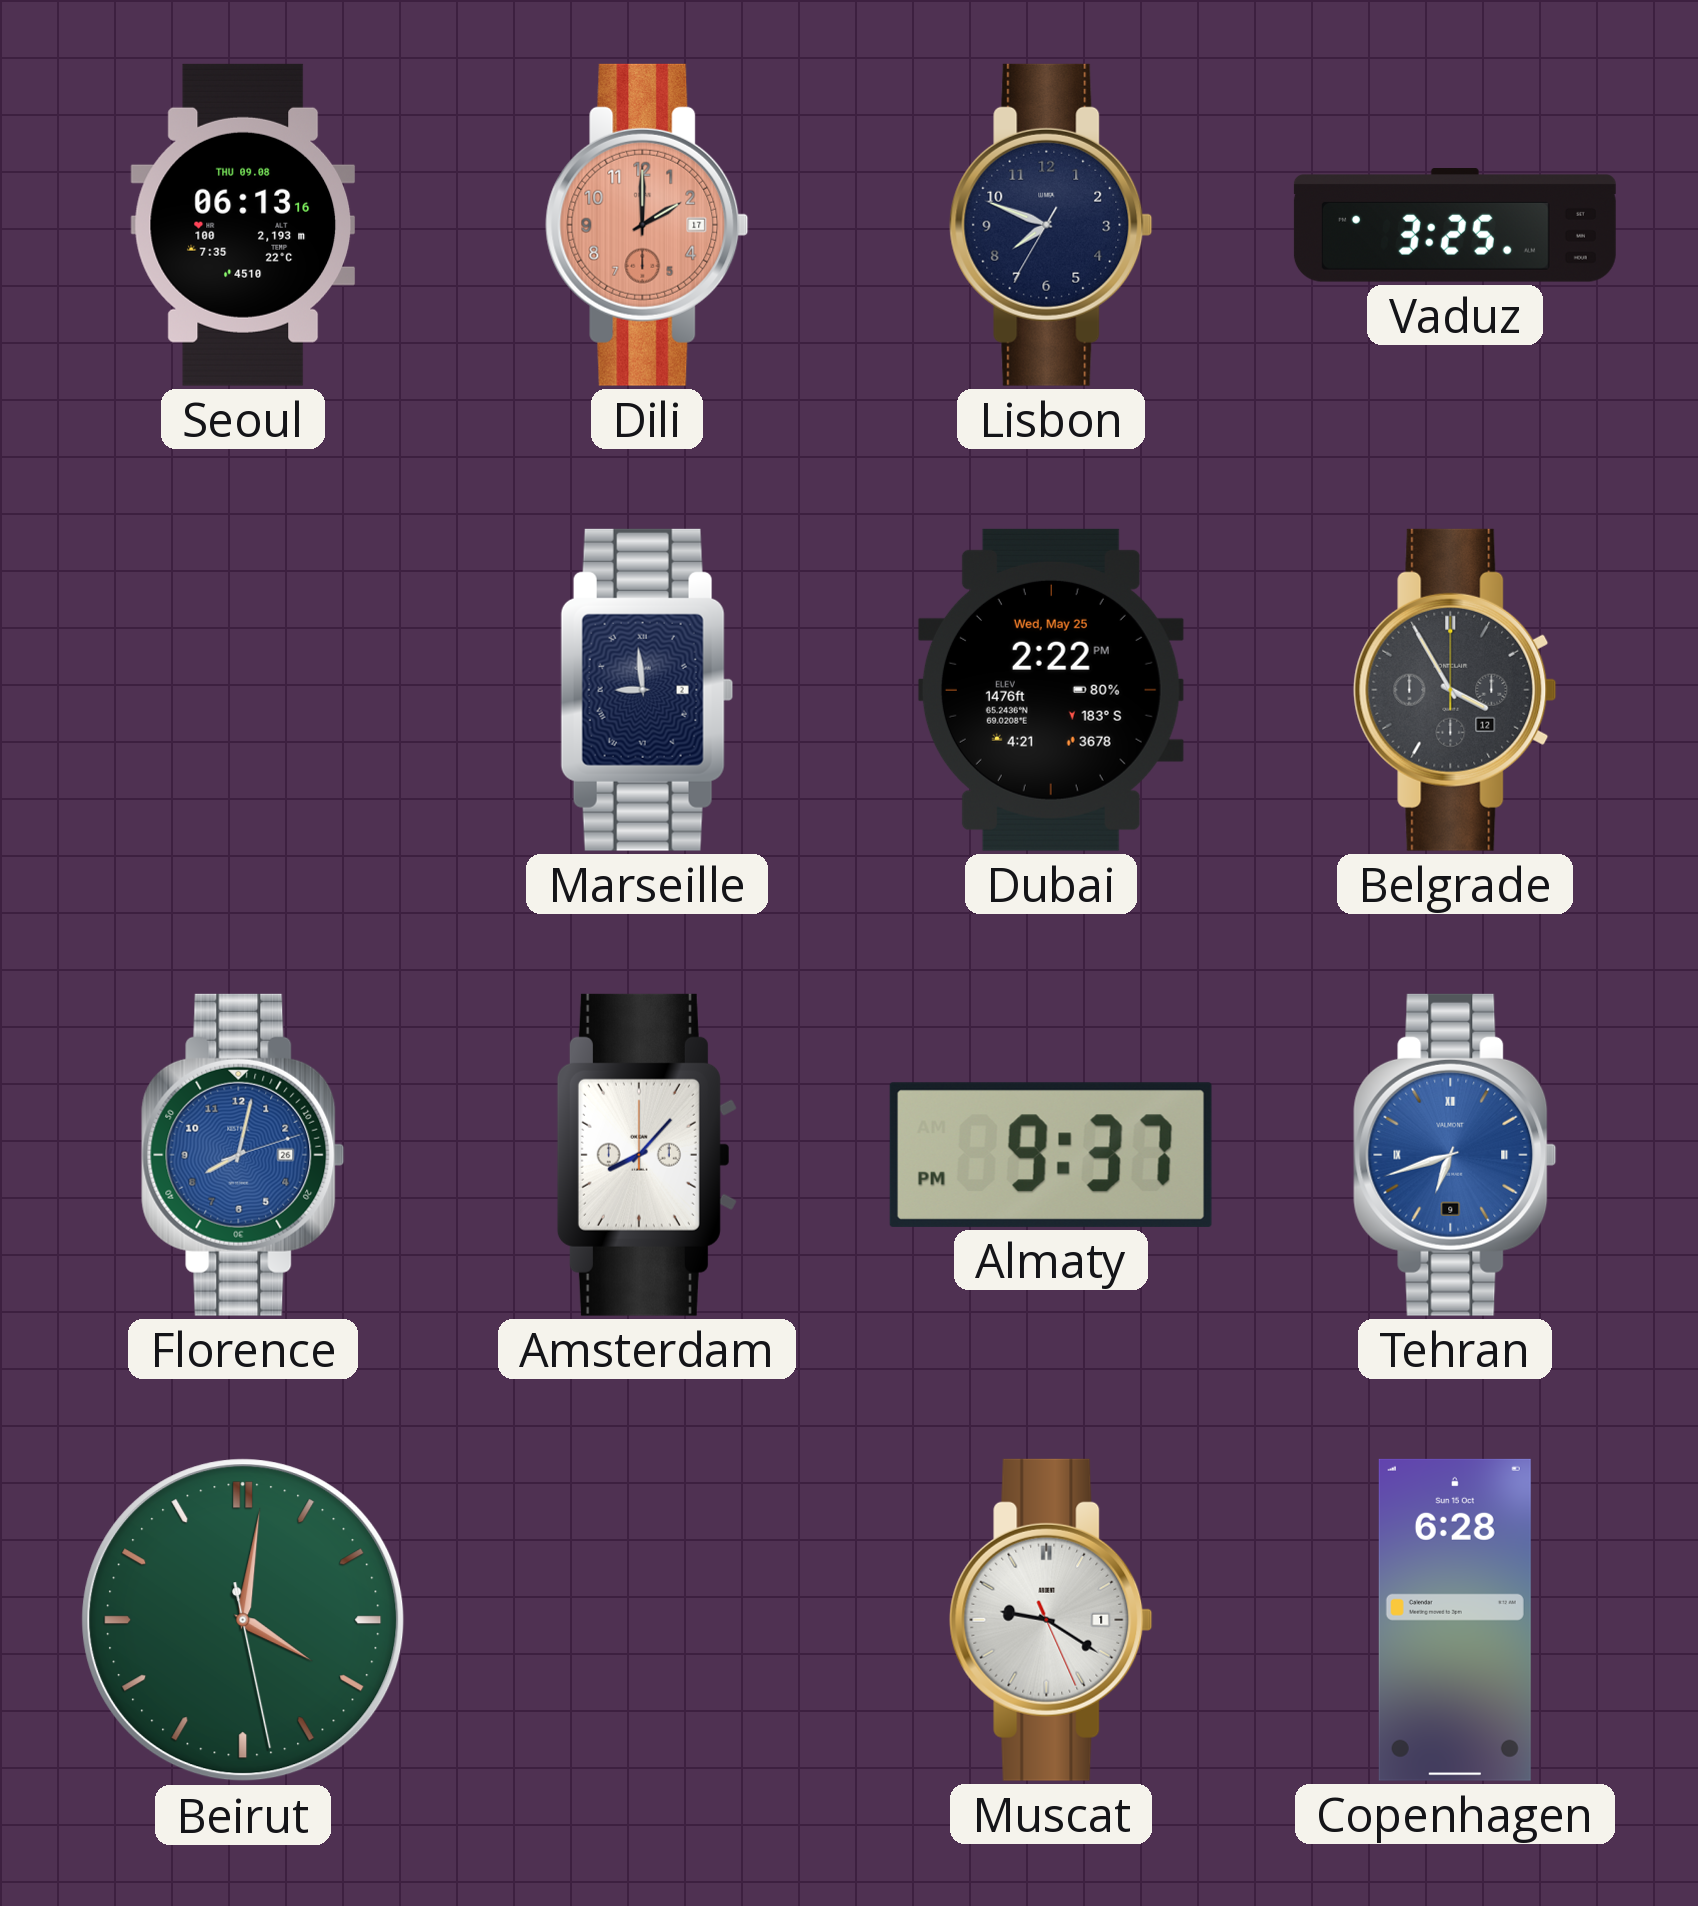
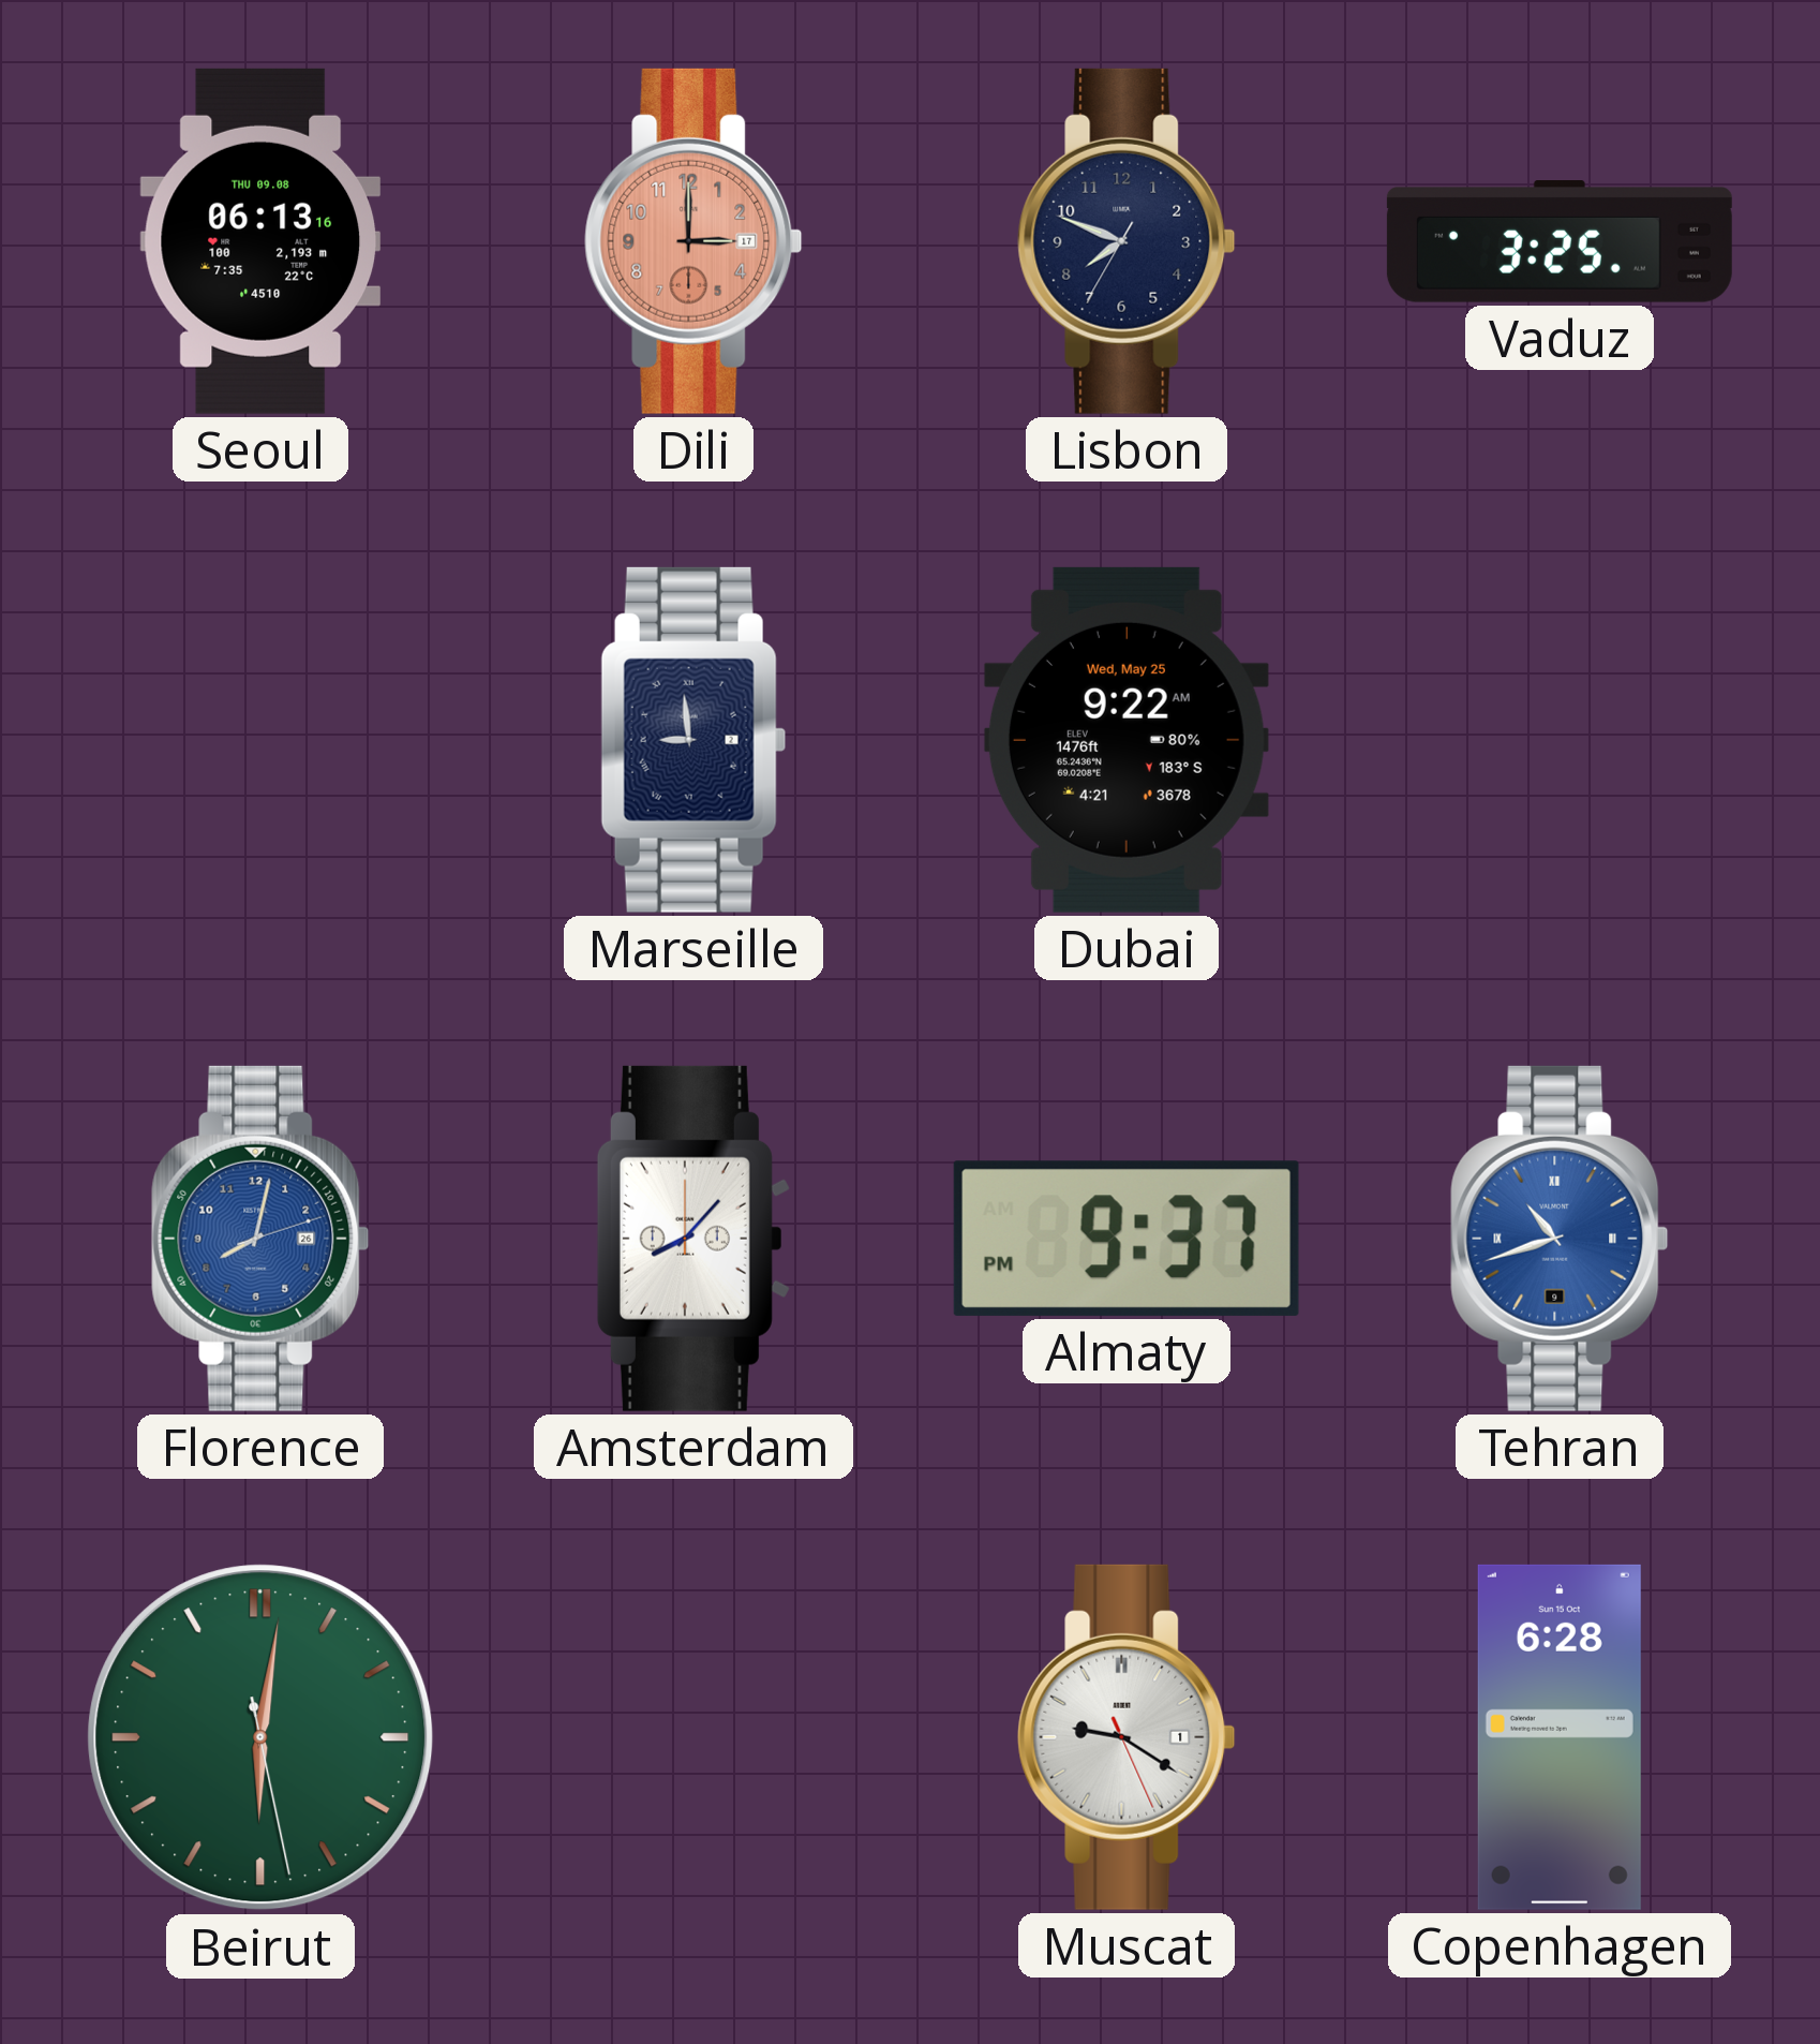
Dili: 2:00 -> 3:00 (693, 241)
Dubai: 2:22 -> 9:22 (1127, 740)
Belgrade: 3:55 -> none (1455, 690)
Tehran: 6:42 -> 10:42 (1560, 1239)
Beirut: 4:01 -> 6:01 (260, 1737)
